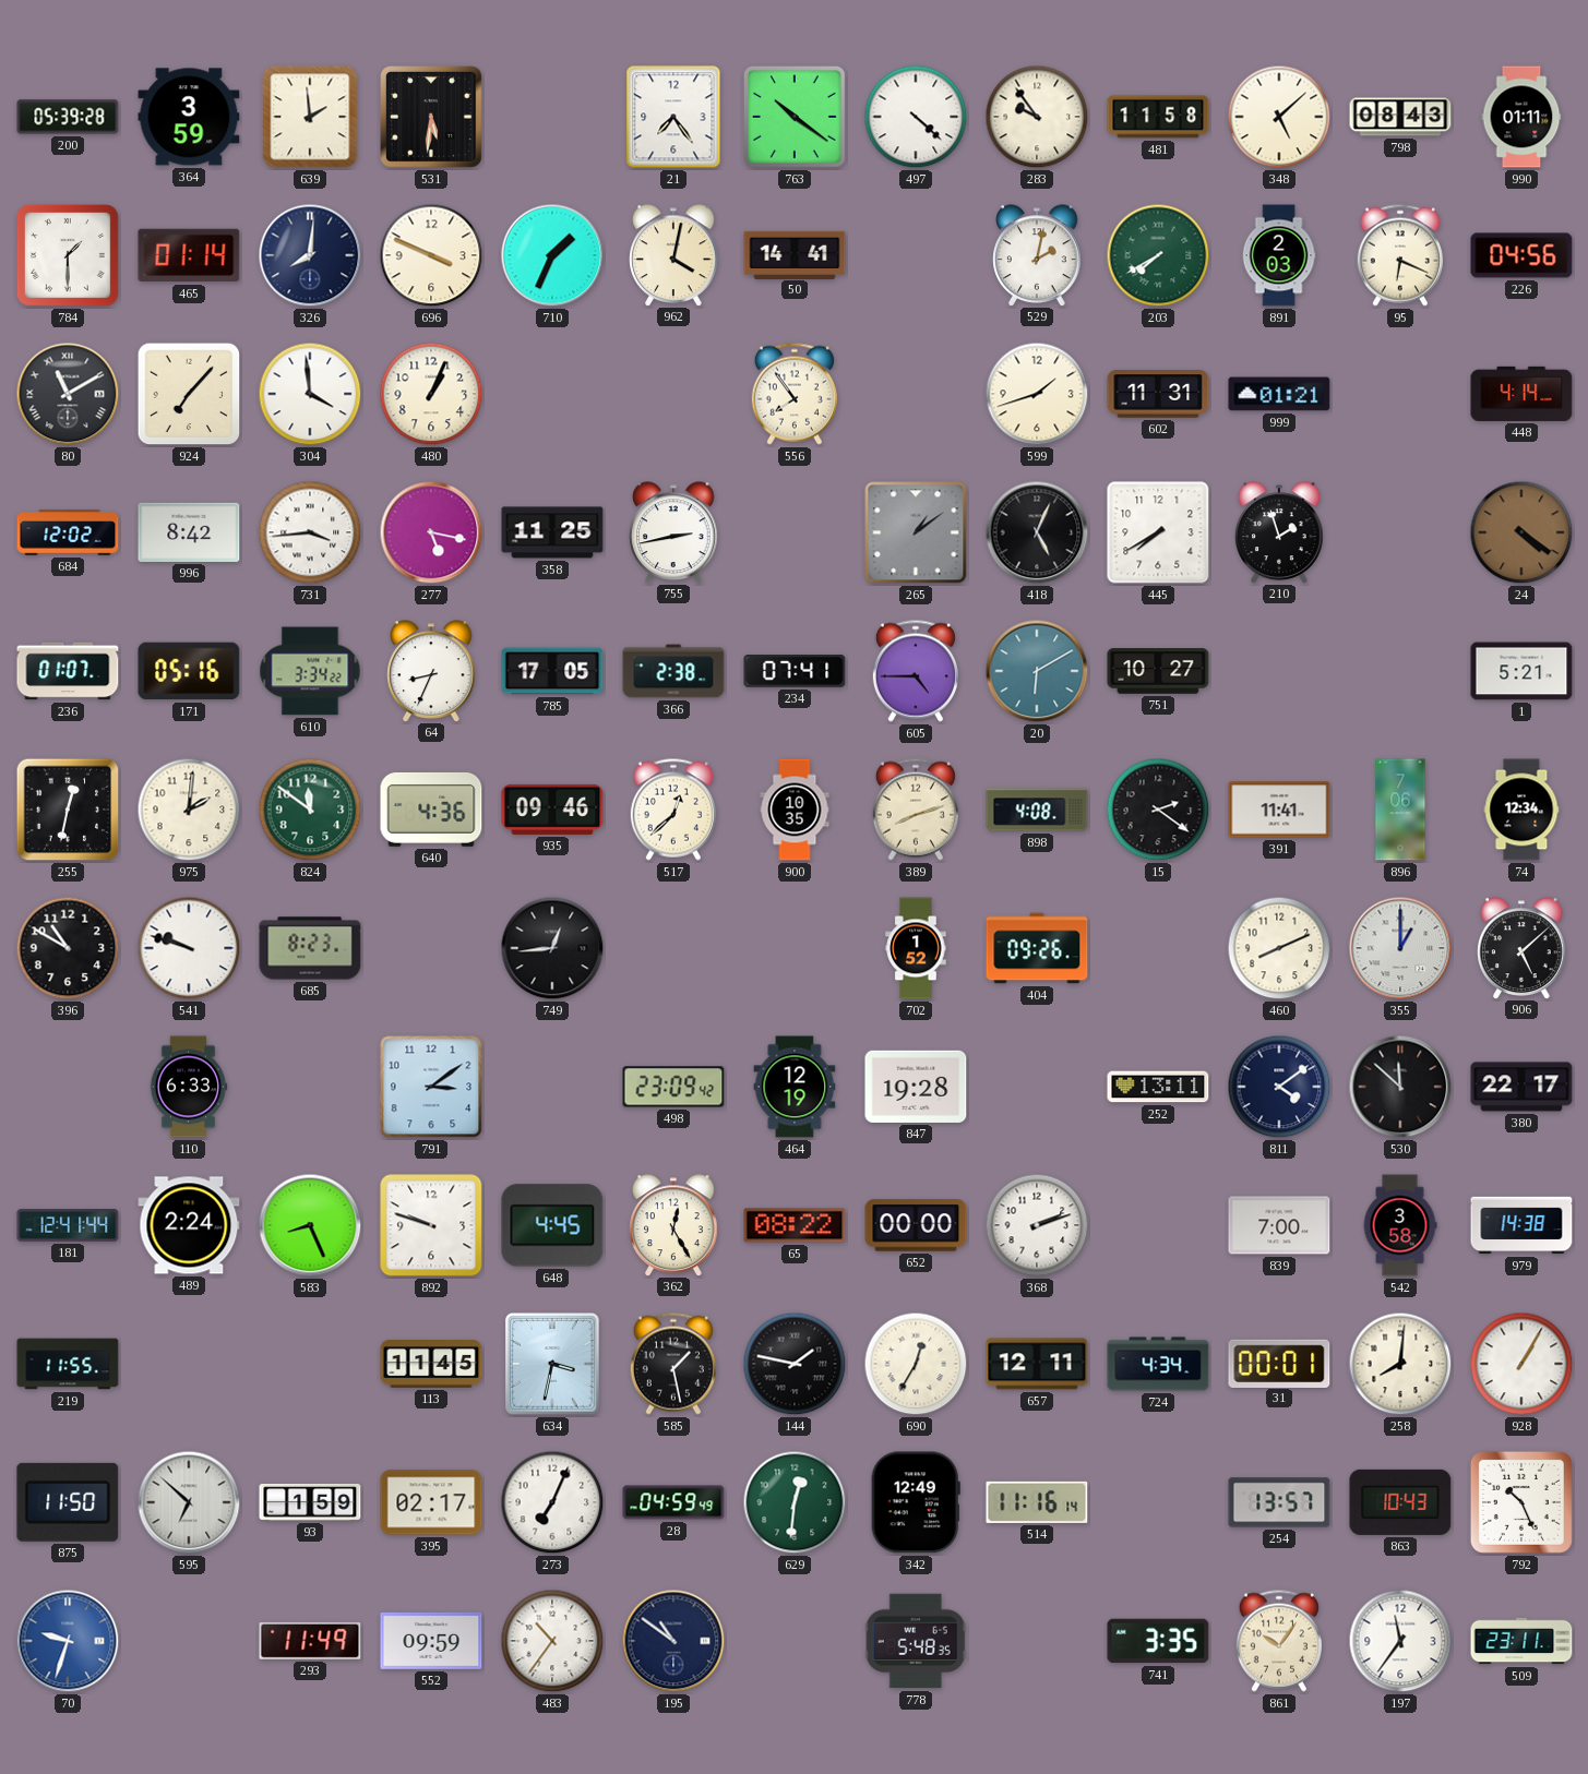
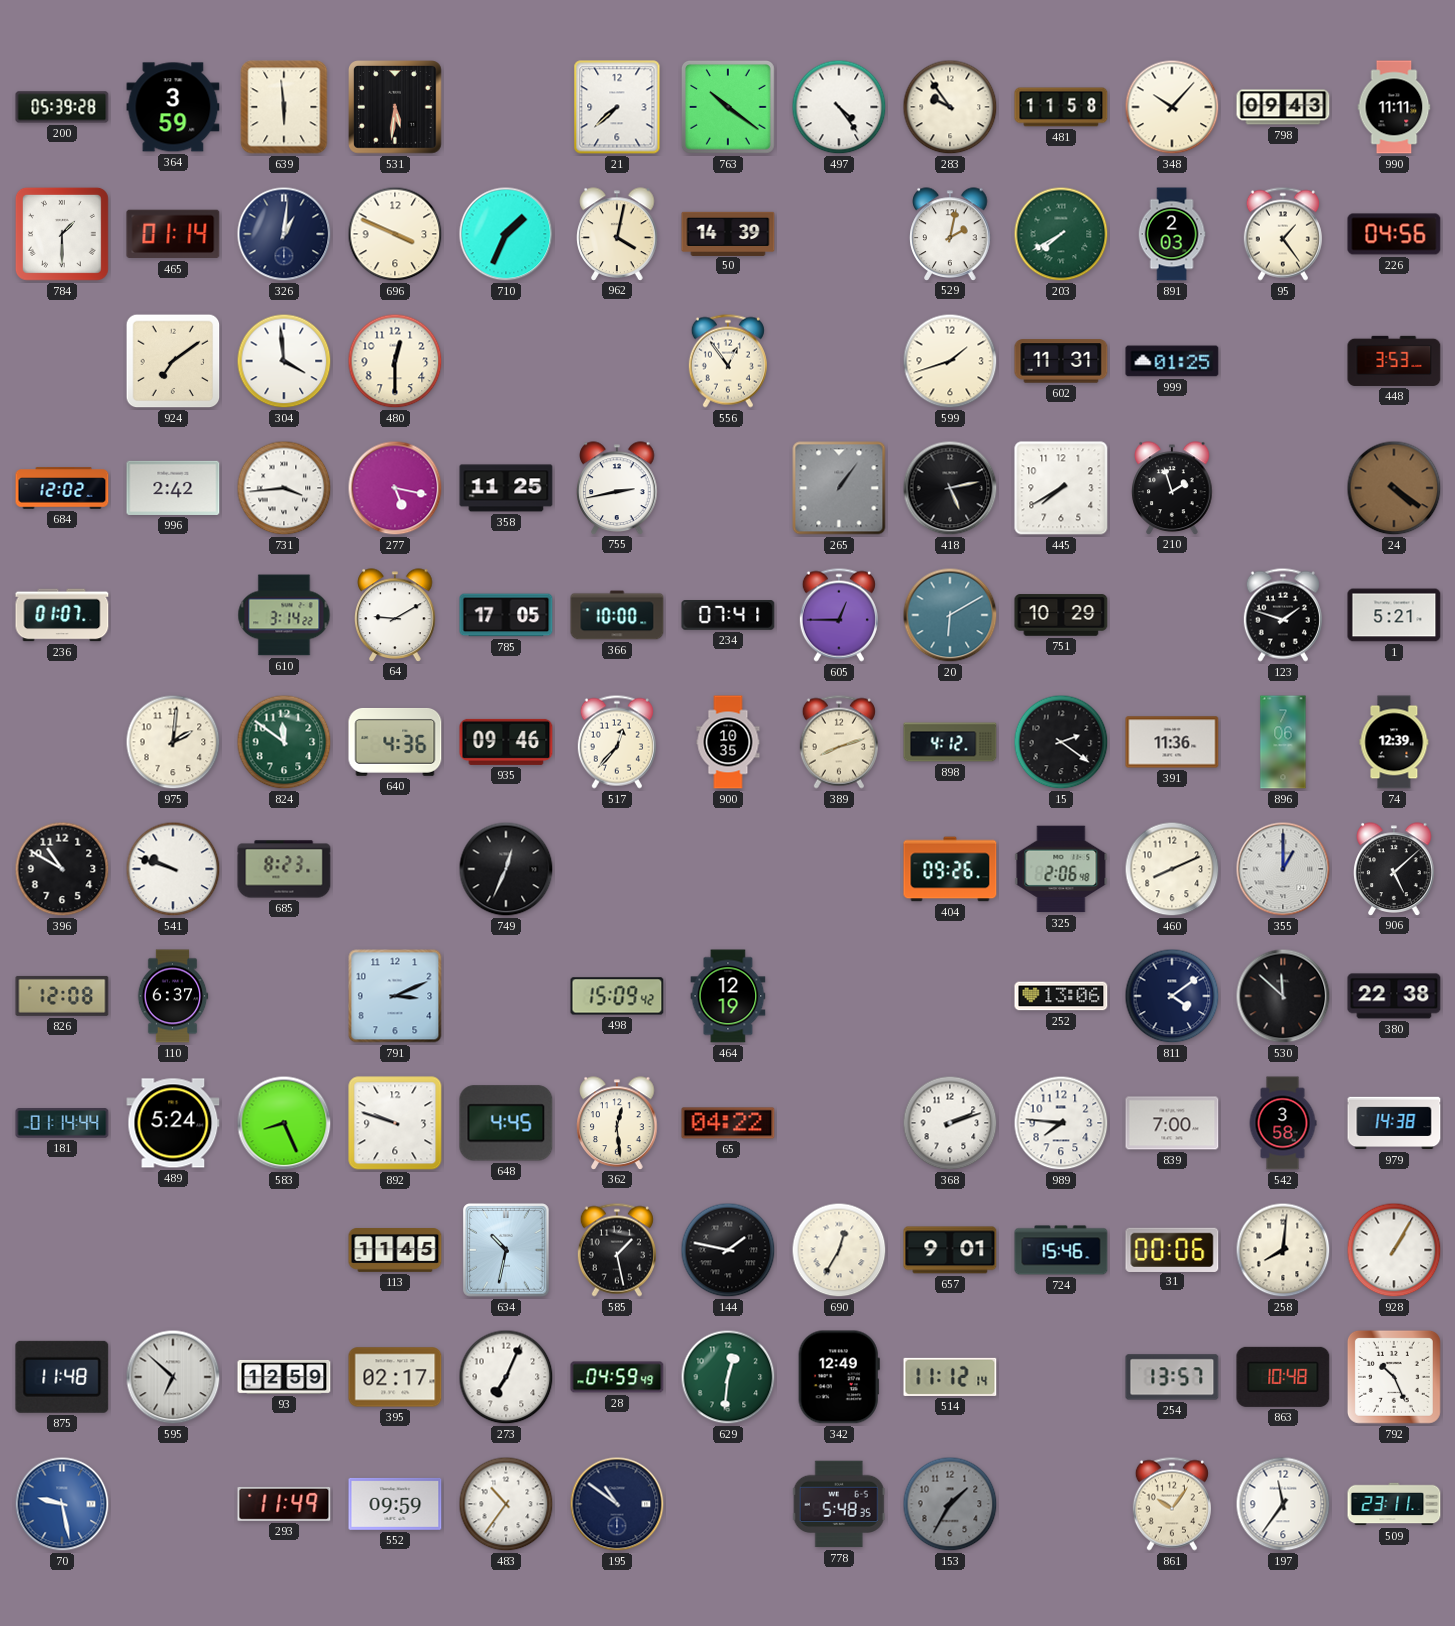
639: 1:59 -> 5:59 (284, 107)
21: 7:24 -> 7:38 (617, 107)
497: 4:22 -> 4:24 (839, 107)
348: 5:08 -> 10:07 (1172, 107)
798: 08:43 -> 09:43 (1283, 107)
990: 01:11 -> 11:11 (1394, 107)
326: 8:01 -> 1:01 (284, 234)
50: 14:41 -> 14:39 (728, 233)
95: 6:19 -> 1:24 (1283, 234)
80: 11:10 -> none (68, 394)
924: 7:07 -> 7:09 (173, 361)
480: 1:04 -> 12:30 (395, 361)
556: 7:54 -> 12:54 (728, 361)
999: 01:21 -> 01:25 (1172, 361)
448: 4:14 -> 3:53 (1394, 361)
996: 8:42 -> 2:42 (173, 488)
265: 1:09 -> 1:06 (839, 488)
418: 5:04 -> 5:13 (950, 488)
171: 05:16 -> none (189, 671)
610: 3:34 -> 3:14 (284, 615)
64: 8:34 -> 9:10 (395, 615)
366: 2:38 -> 10:00 (617, 615)
605: 4:45 -> 12:45 (839, 615)
751: 10:27 -> 10:29 (1061, 615)
123: none -> 1:48 (1283, 615)
255: 12:32 -> none (68, 810)
517: 12:38 -> 12:37 (617, 742)
898: 4:08 -> 4:12 (950, 742)
391: 11:41 -> 11:36 (1172, 742)
74: 12:34 -> 12:39 (1394, 742)
749: 12:44 -> 12:34 (506, 869)
702: 1:52 -> none (916, 948)
325: none -> 2:06 (1061, 869)
826: none -> 12:08 (62, 996)
110: 6:33 -> 6:37 (173, 996)
791: 3:09 -> 3:11 (395, 996)
498: 23:09 -> 15:09 (617, 996)
847: 19:28 -> none (916, 1087)
252: 13:11 -> 13:06 (1061, 996)
380: 22:17 -> 22:38 (1394, 996)
181: 12:41 -> 01:14 (62, 1123)
489: 2:24 -> 5:24 (173, 1123)
362: 12:25 -> 12:29 (617, 1123)
65: 08:22 -> 04:22 (728, 1123)
652: 00:00 -> none (916, 1225)
989: none -> 7:46 (1061, 1123)
219: 11:55 -> none (68, 1364)
634: 3:32 -> 10:32 (506, 1250)
657: 12:11 -> 9:01 (950, 1250)
724: 4:34 -> 15:46 (1061, 1250)
31: 00:01 -> 00:06 (1172, 1249)
875: 11:50 -> 11:48 (62, 1377)
93: 1:59 -> 12:59 (284, 1377)
514: 11:16 -> 11:12 (950, 1377)
863: 10:43 -> 10:48 (1283, 1377)
70: 9:33 -> 9:28 (62, 1504)
153: none -> 1:35 (950, 1504)
741: 3:35 -> none (1158, 1641)
